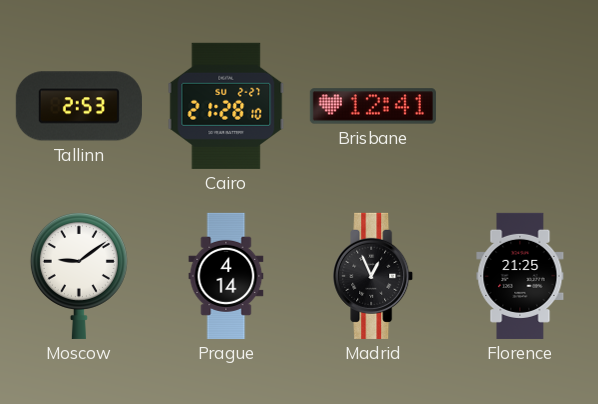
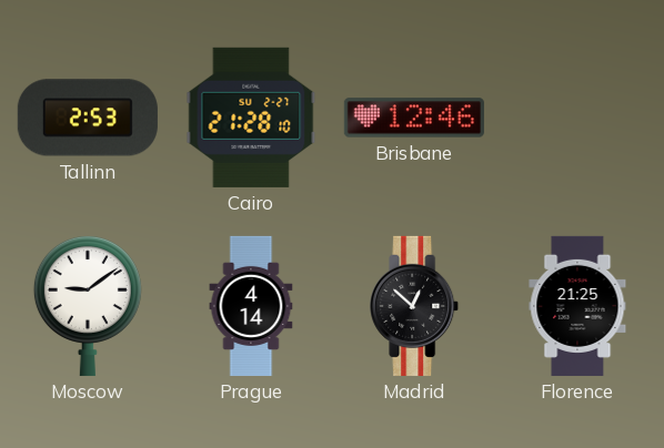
Brisbane: 12:41 -> 12:46 (414, 118)
Madrid: 12:56 -> 12:52 (415, 306)
